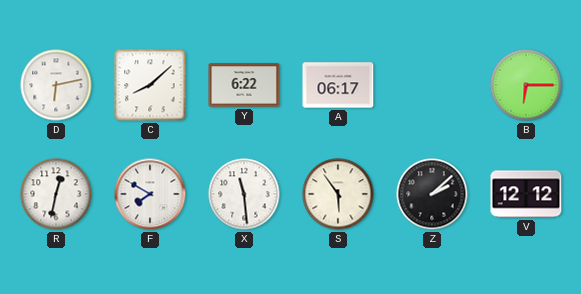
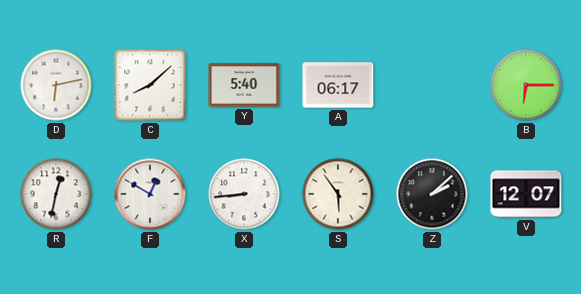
Y: 6:22 -> 5:40 (244, 85)
F: 7:50 -> 12:50 (150, 194)
X: 11:29 -> 8:44 (244, 194)
V: 12:12 -> 12:07 (526, 194)
